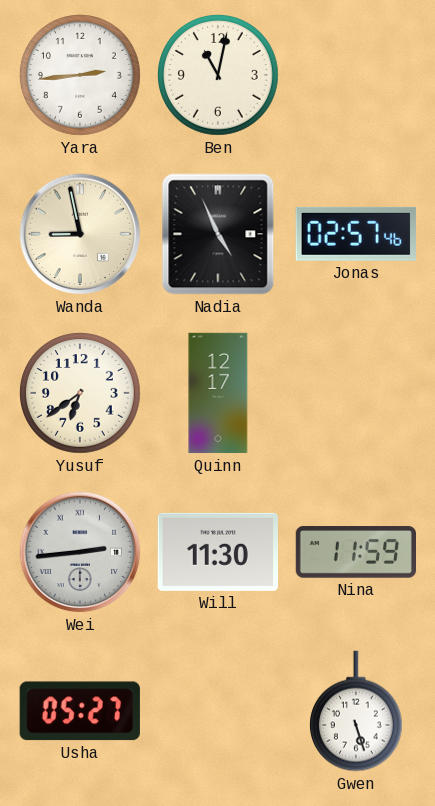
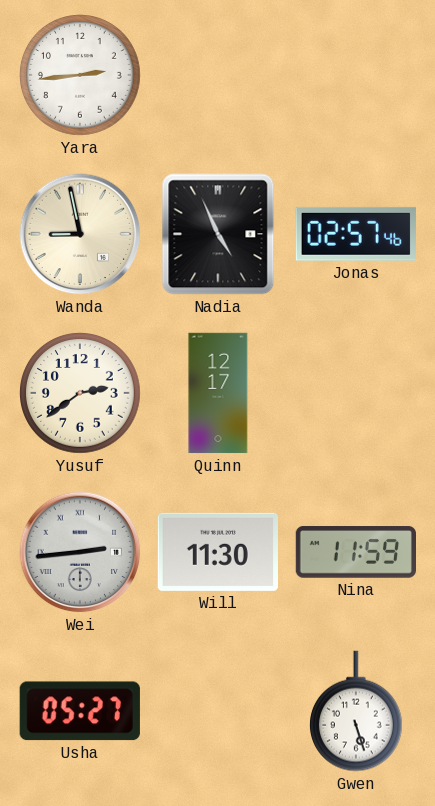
Ben: 11:02 -> none (219, 76)
Yusuf: 6:39 -> 2:39 (81, 394)
